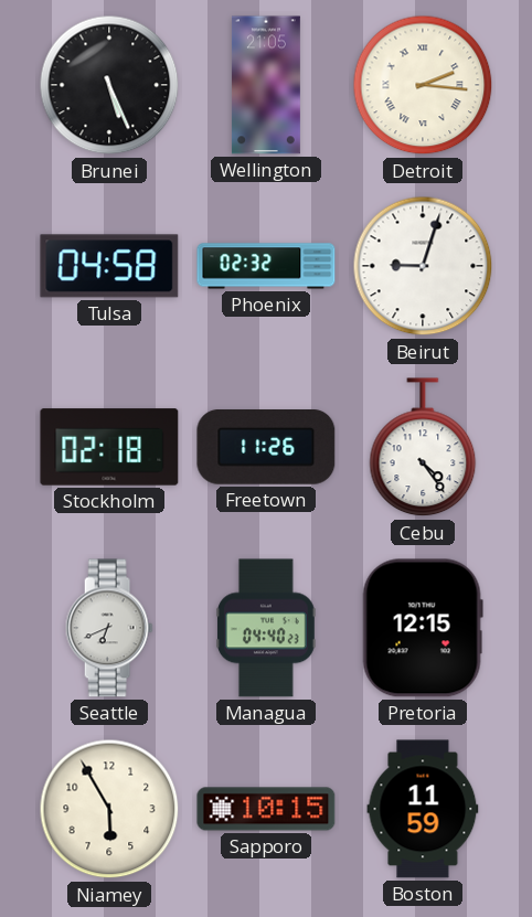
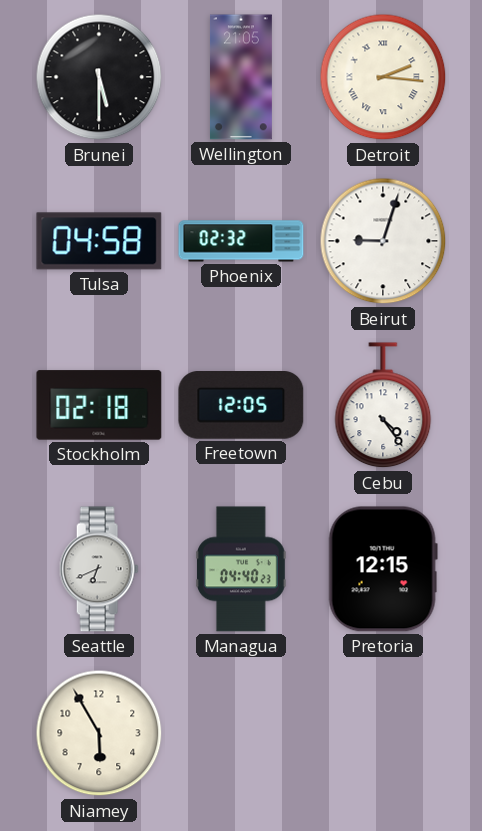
Brunei: 5:26 -> 5:30 (99, 77)
Freetown: 11:26 -> 12:05 (241, 406)
Sapporo: 10:15 -> none (266, 809)
Boston: 11:59 -> none (423, 809)
